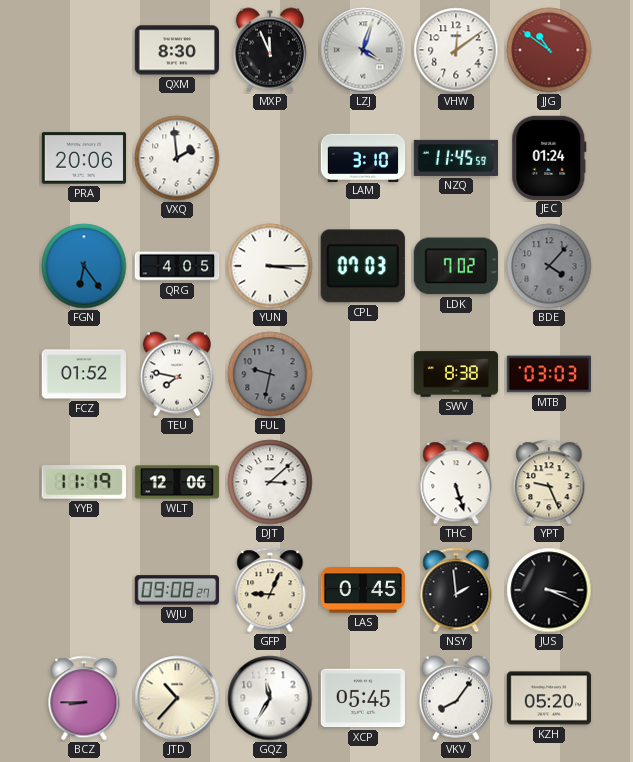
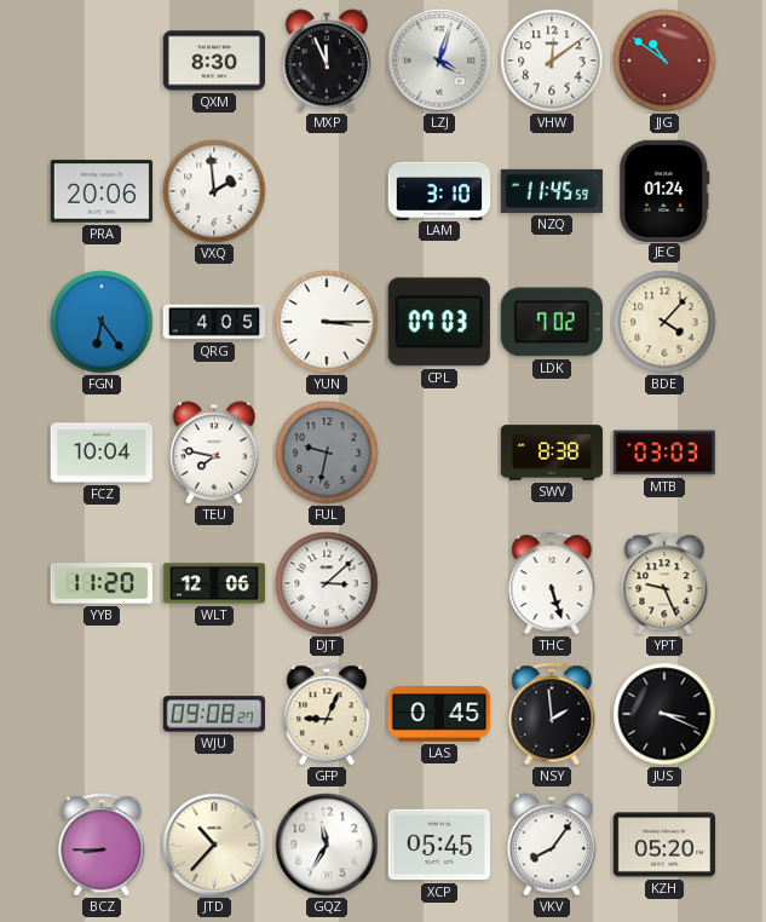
BDE dial: grey -> cream (664, 322)
FCZ: 01:52 -> 10:04 (102, 453)
YYB: 11:19 -> 11:20 (102, 583)
